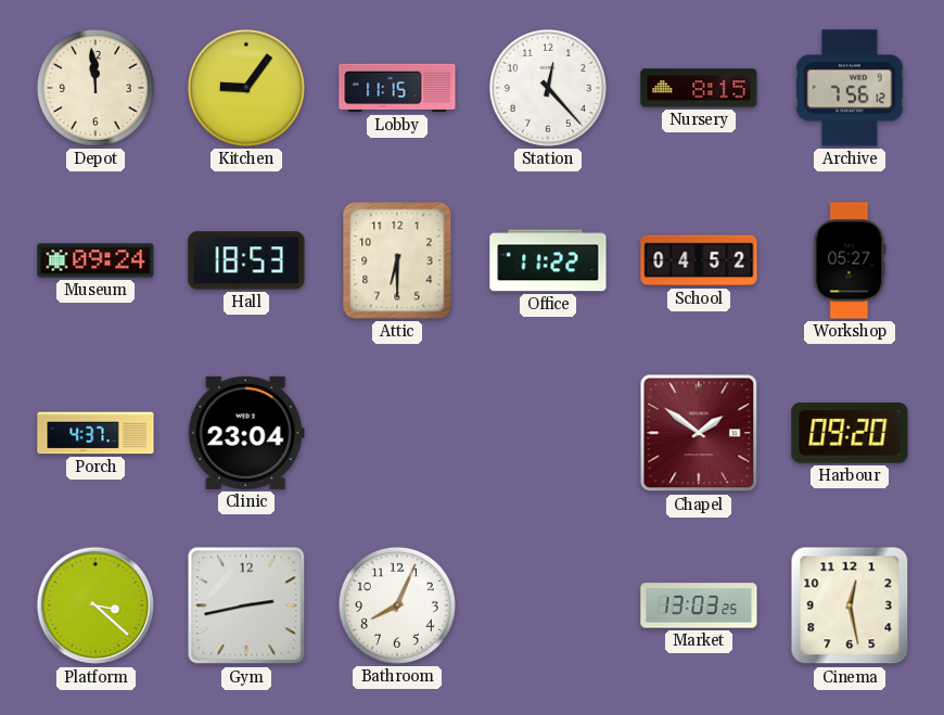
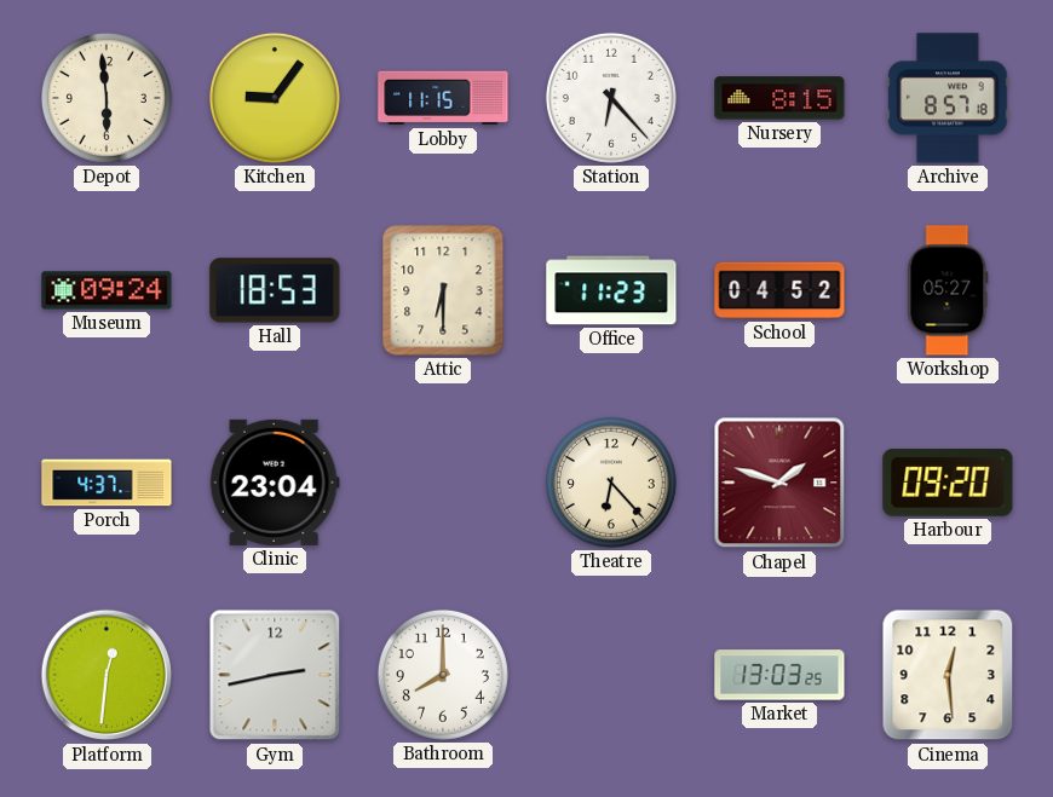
Depot: 11:59 -> 5:59 (107, 98)
Station: 12:23 -> 6:23 (611, 98)
Archive: 7:56 -> 8:57 (948, 98)
Office: 11:22 -> 11:23 (611, 290)
Theatre: none -> 6:23 (611, 483)
Chapel: 1:51 -> 1:48 (779, 483)
Platform: 3:22 -> 12:31 (107, 675)
Bathroom: 8:04 -> 8:00 (443, 675)
Cinema: 12:28 -> 12:29 (948, 675)
